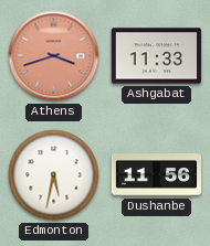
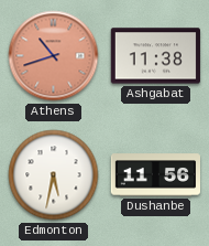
Athens: 3:42 -> 10:42 (54, 56)
Ashgabat: 11:33 -> 11:38 (155, 56)
